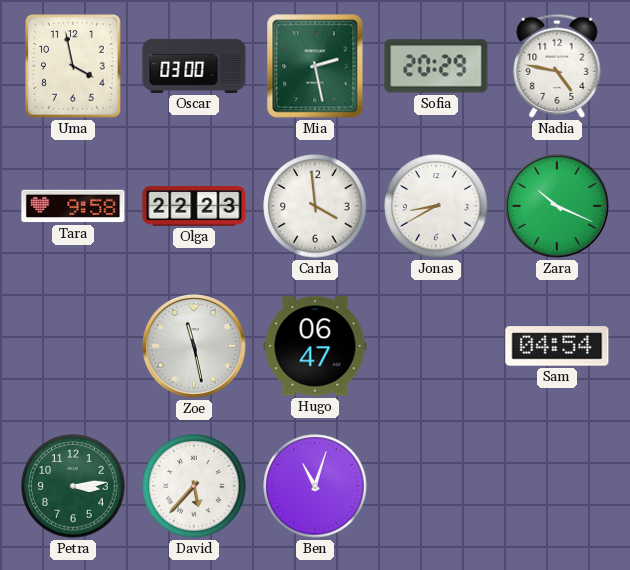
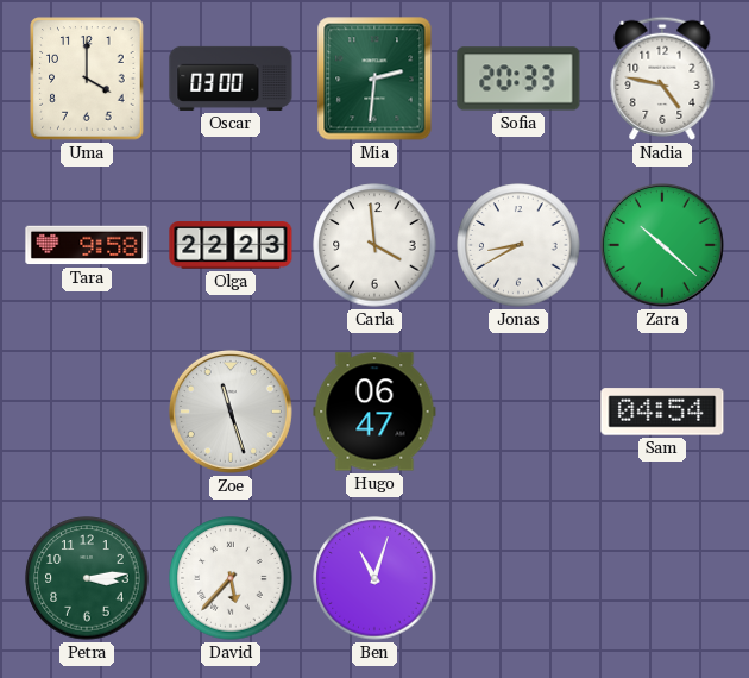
Uma: 3:58 -> 4:00 (87, 79)
Mia: 2:28 -> 2:31 (374, 79)
Sofia: 20:29 -> 20:33 (518, 79)
Zara: 10:19 -> 10:22 (662, 245)
Zoe: 11:28 -> 11:27 (231, 412)
